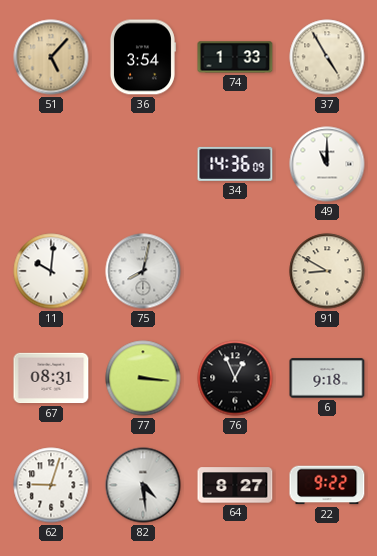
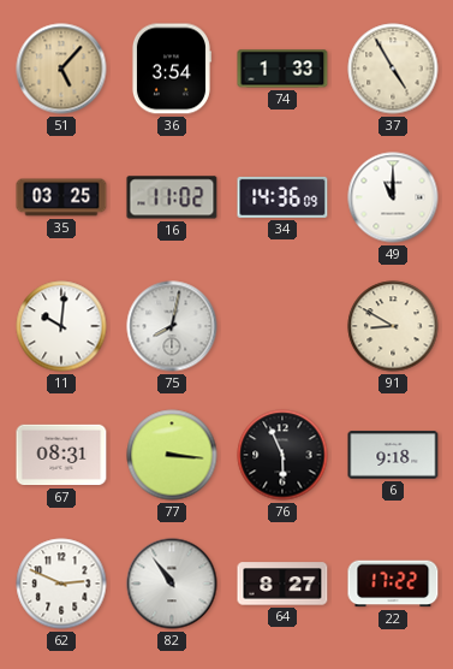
35: none -> 03:25 (61, 197)
16: none -> 11:02 (172, 197)
76: 12:56 -> 5:56 (282, 455)
62: 9:03 -> 2:49 (61, 584)
82: 4:29 -> 10:54 (172, 584)
22: 9:22 -> 17:22 (393, 584)
